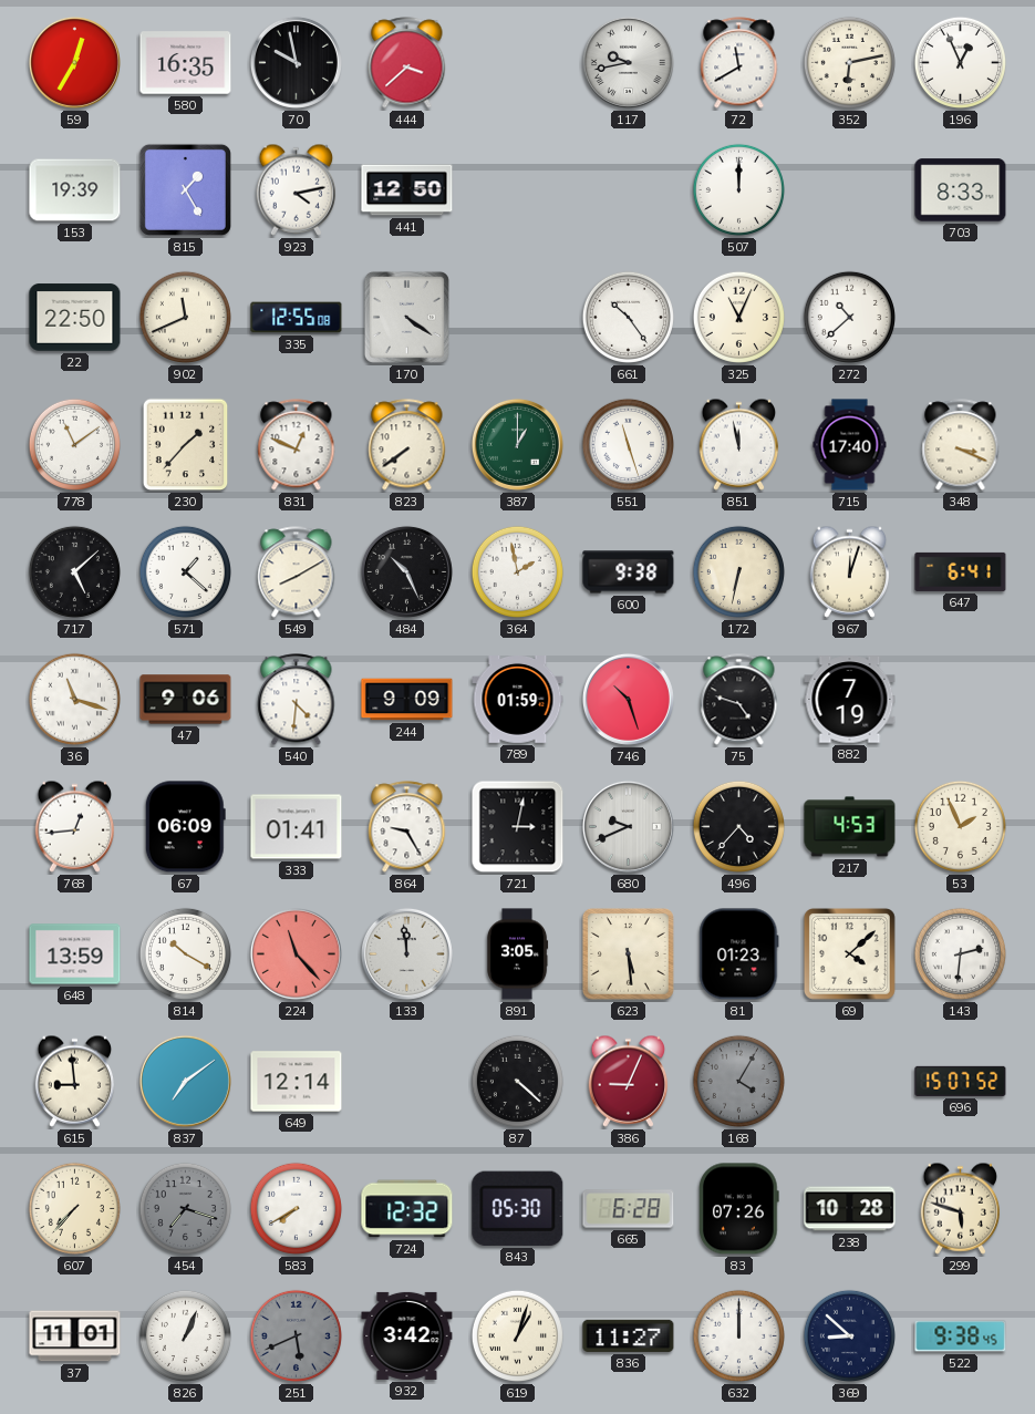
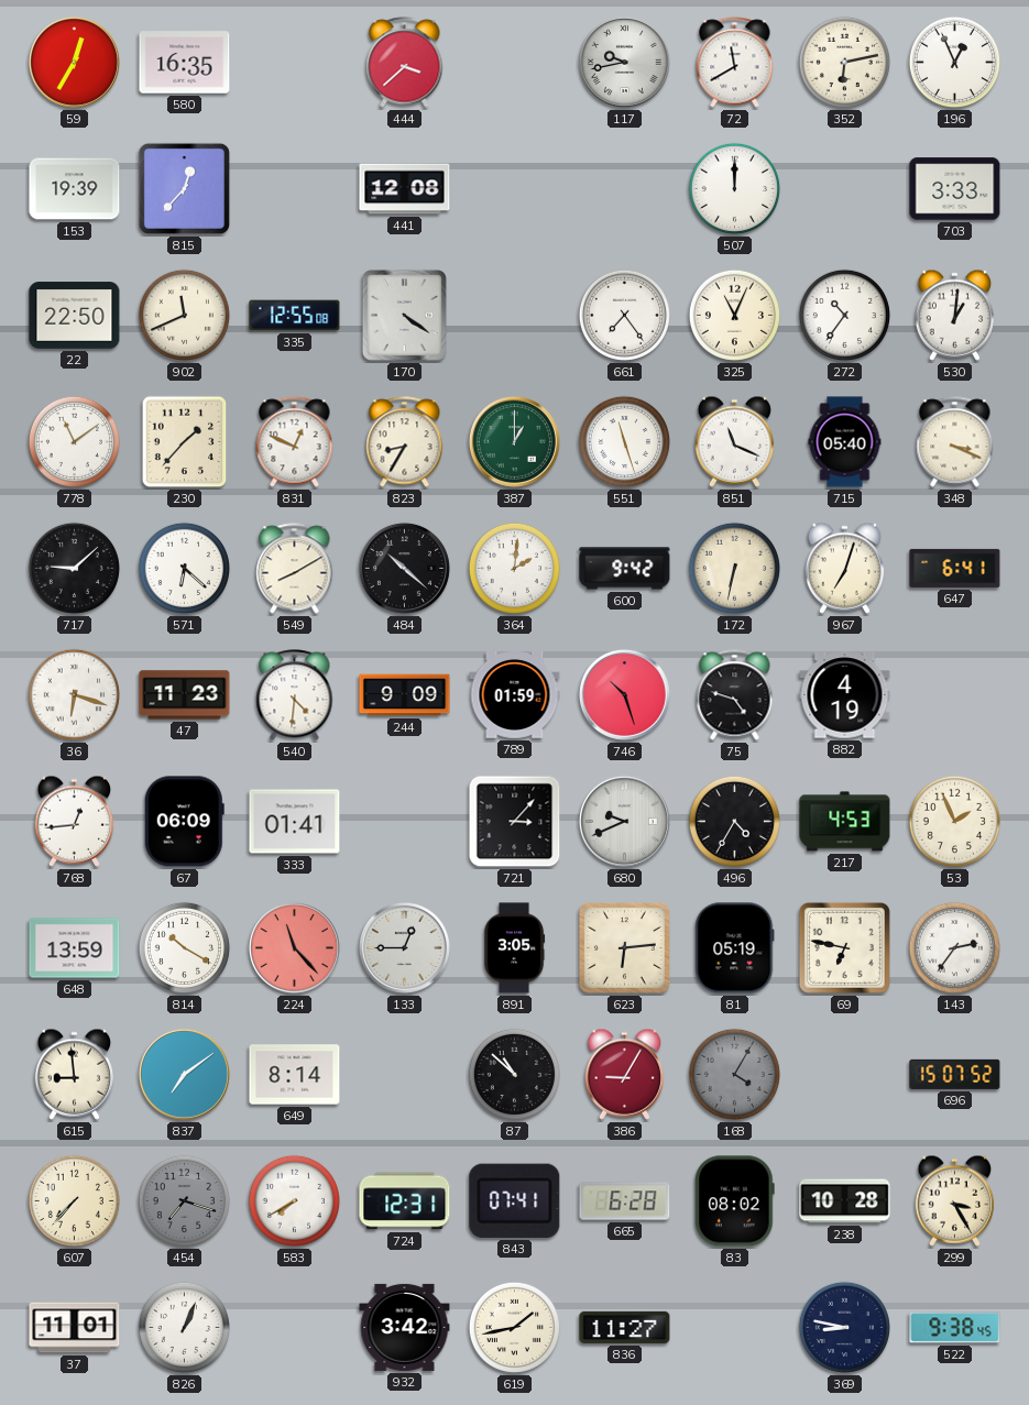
70: 9:58 -> none (296, 62)
815: 1:25 -> 12:37 (184, 188)
923: 4:13 -> none (297, 189)
441: 12:50 -> 12:08 (405, 189)
703: 8:33 -> 3:33 (955, 189)
661: 10:24 -> 7:24 (624, 315)
272: 10:38 -> 10:36 (844, 315)
530: none -> 1:01 (955, 315)
823: 7:39 -> 8:35 (405, 442)
851: 11:58 -> 11:19 (735, 441)
715: 17:40 -> 05:40 (845, 442)
717: 5:08 -> 9:08 (74, 568)
571: 1:22 -> 6:22 (184, 568)
484: 10:26 -> 10:22 (404, 568)
364: 1:58 -> 2:01 (514, 568)
600: 9:38 -> 9:42 (625, 569)
967: 12:03 -> 7:03 (845, 568)
36: 11:18 -> 6:18 (74, 694)
47: 9:06 -> 11:23 (185, 695)
882: 7:19 -> 4:19 (845, 695)
864: 9:25 -> none (407, 827)
721: 3:02 -> 3:07 (515, 822)
496: 4:37 -> 4:35 (734, 821)
133: 11:59 -> 12:45 (404, 947)
623: 5:29 -> 6:14 (624, 947)
81: 01:23 -> 05:19 (735, 948)
69: 4:08 -> 6:47 (844, 947)
143: 2:31 -> 2:36 (954, 947)
649: 12:14 -> 8:14 (295, 1075)
87: 4:22 -> 10:52 (514, 1074)
386: 9:04 -> 9:05 (625, 1074)
724: 12:32 -> 12:31 (405, 1201)
843: 05:30 -> 07:41 (515, 1200)
83: 07:26 -> 08:02 (735, 1201)
299: 5:48 -> 3:25 (955, 1200)
251: 5:41 -> none (296, 1335)
619: 1:03 -> 1:43 (514, 1327)
632: 12:00 -> none (738, 1335)
369: 8:52 -> 8:47 (844, 1327)
